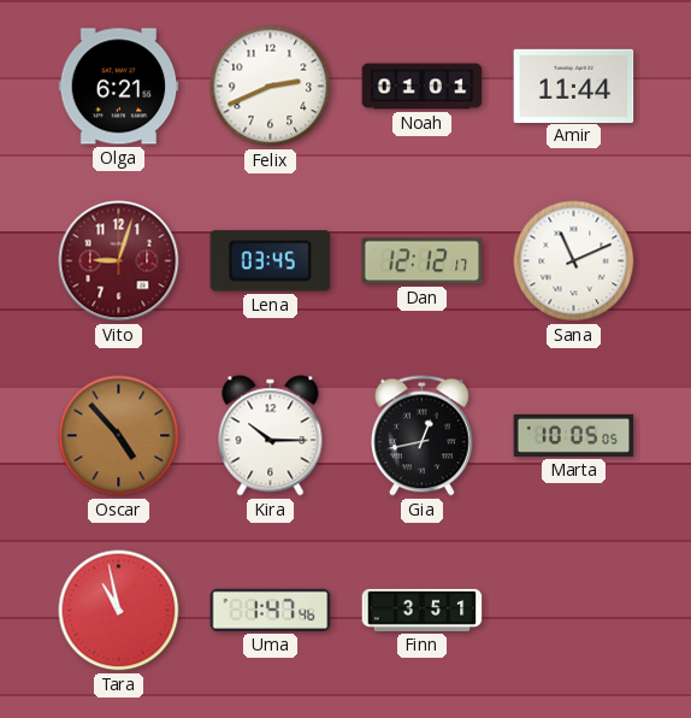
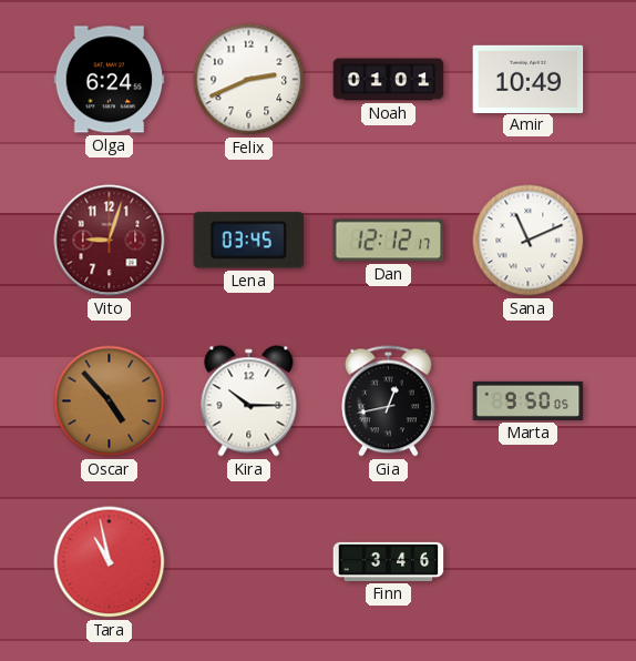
Olga: 6:21 -> 6:24 (110, 80)
Amir: 11:44 -> 10:49 (529, 79)
Marta: 10:05 -> 9:50 (529, 400)
Uma: 1:47 -> none (271, 610)
Finn: 3:51 -> 3:46 (389, 561)
